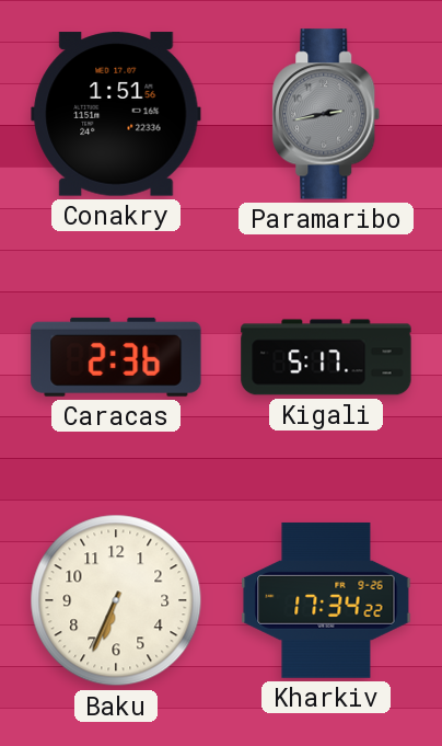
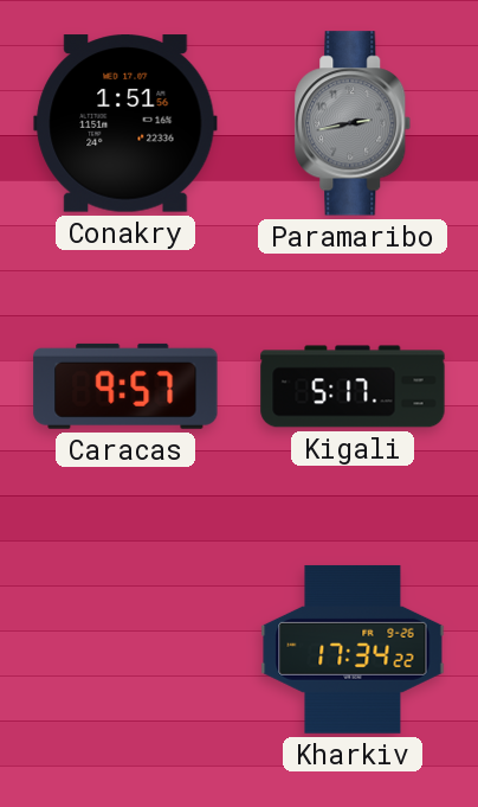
Caracas: 2:36 -> 9:57 (125, 386)
Baku: 6:34 -> none (116, 600)
